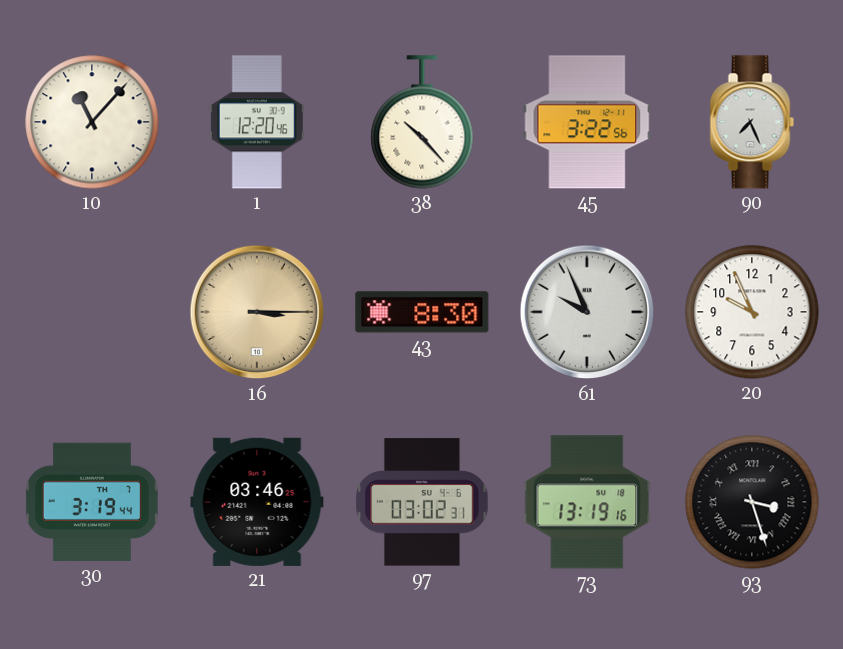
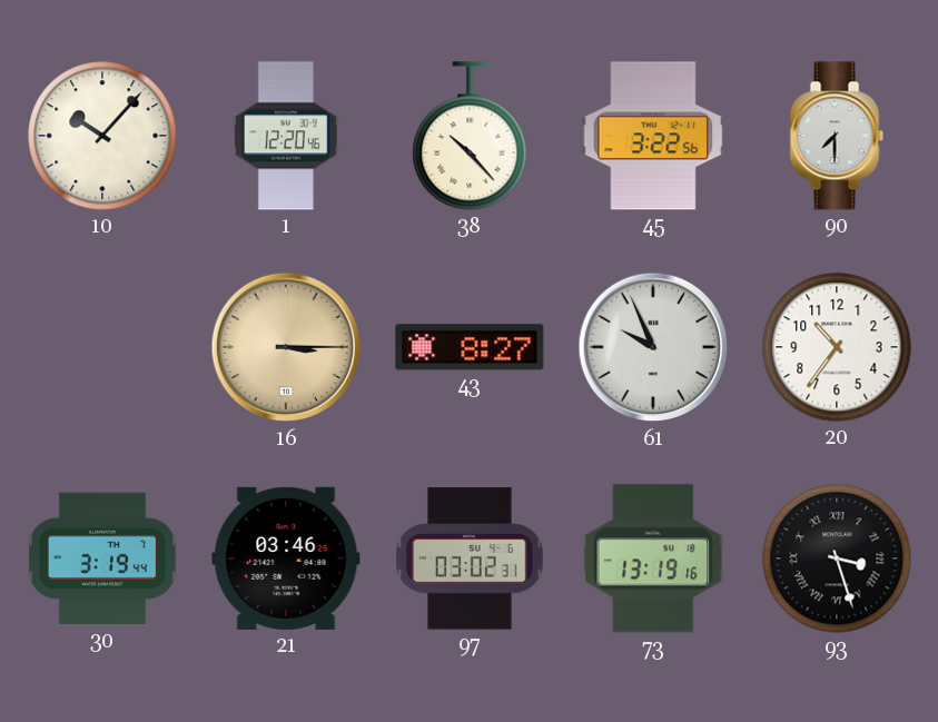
10: 11:07 -> 10:07 (102, 136)
90: 7:26 -> 7:30 (837, 136)
43: 8:30 -> 8:27 (470, 347)
20: 9:56 -> 10:36 (837, 347)
